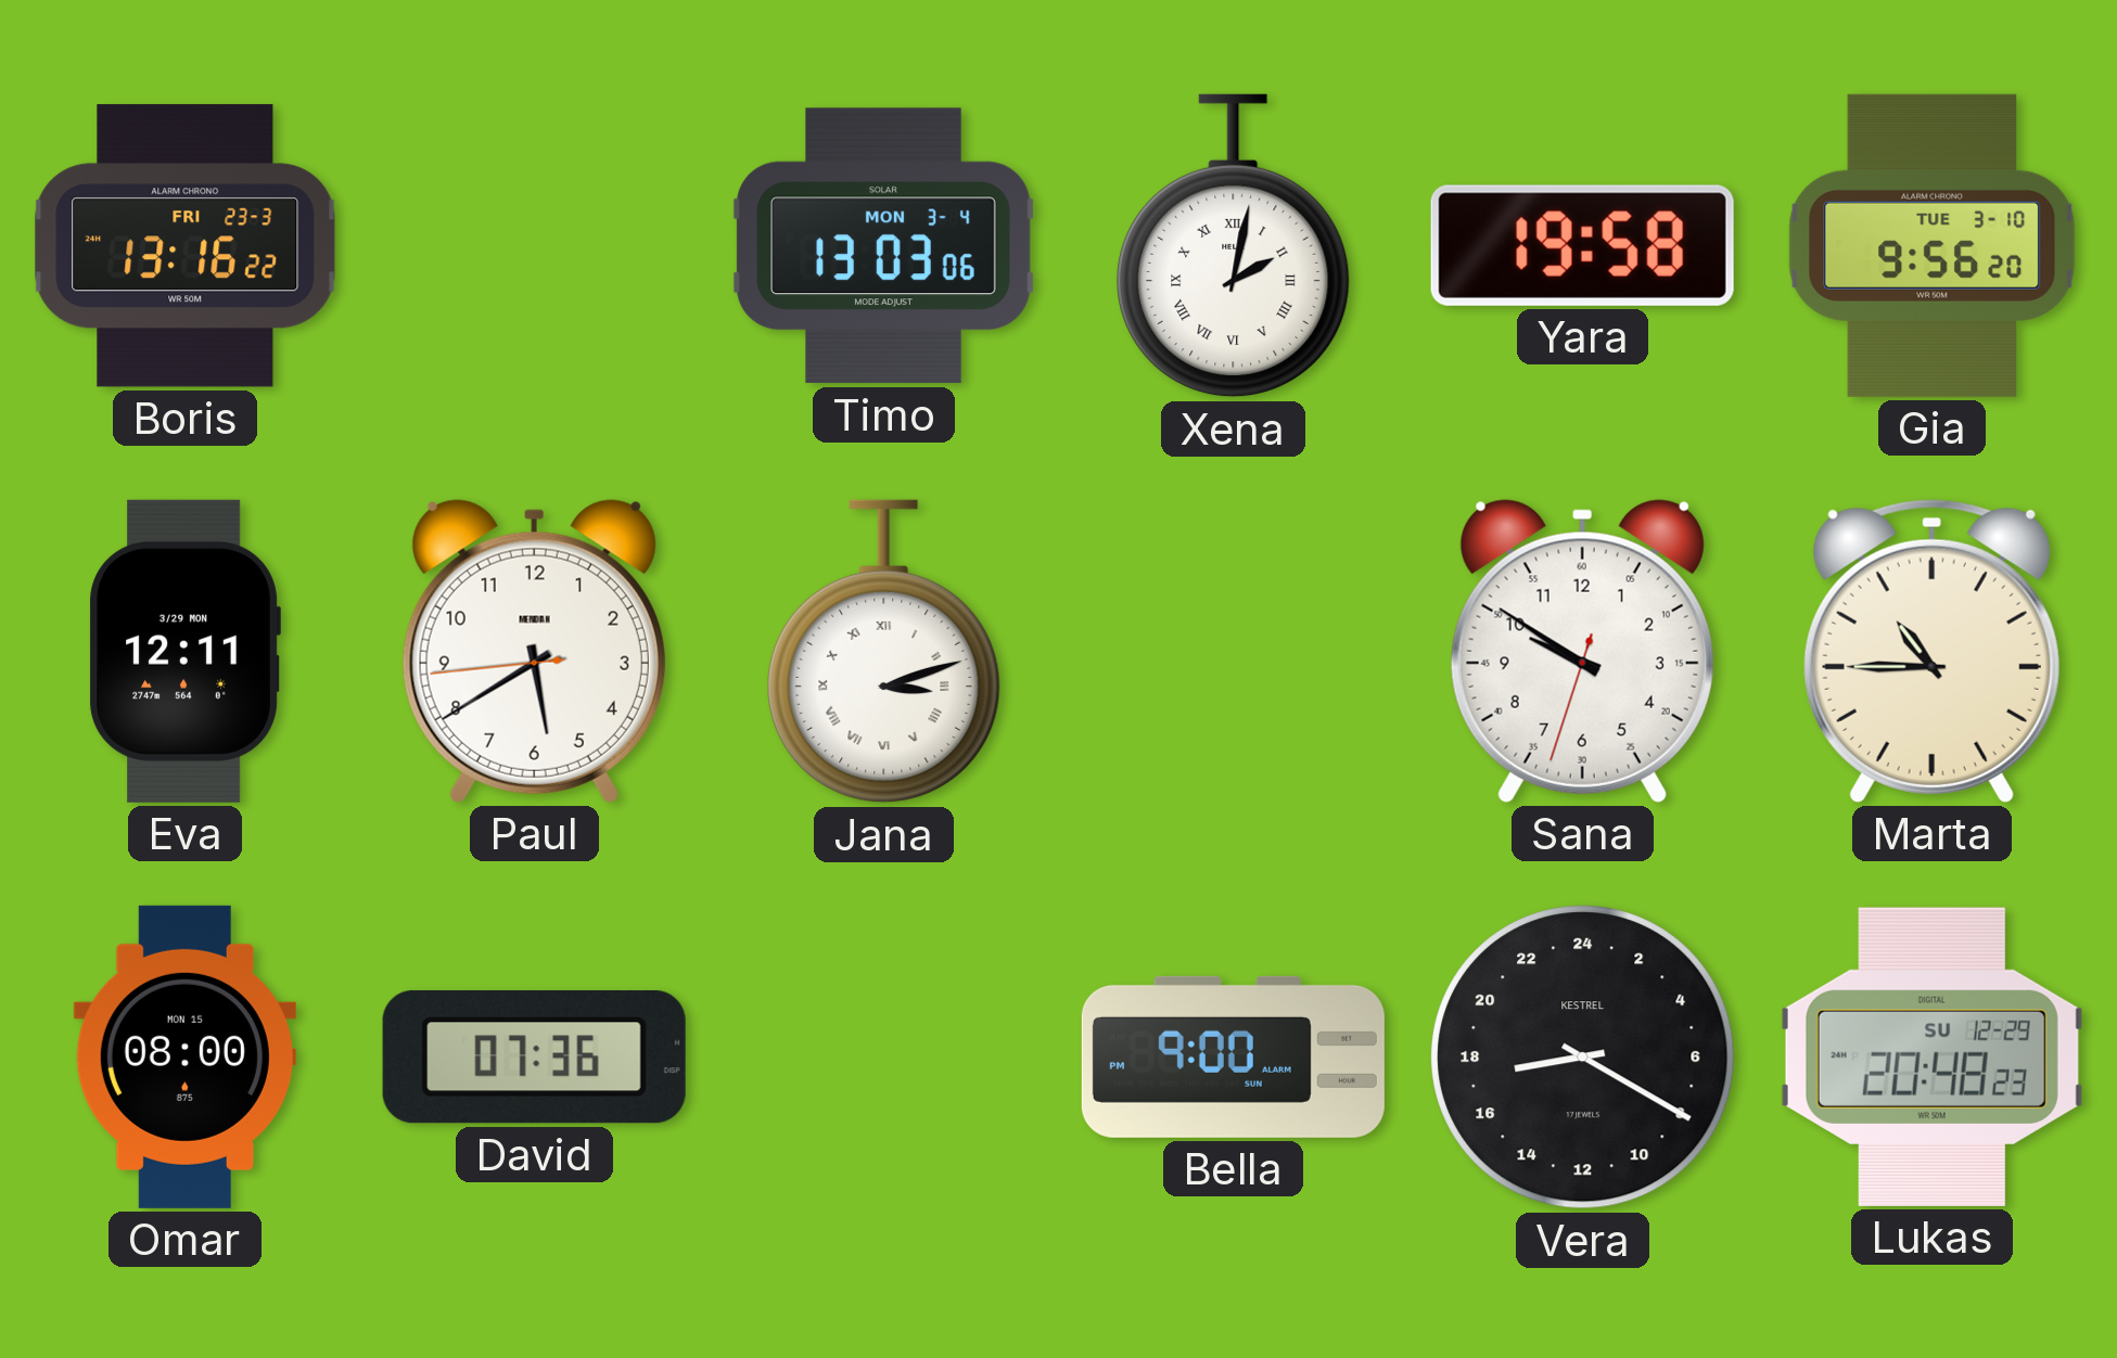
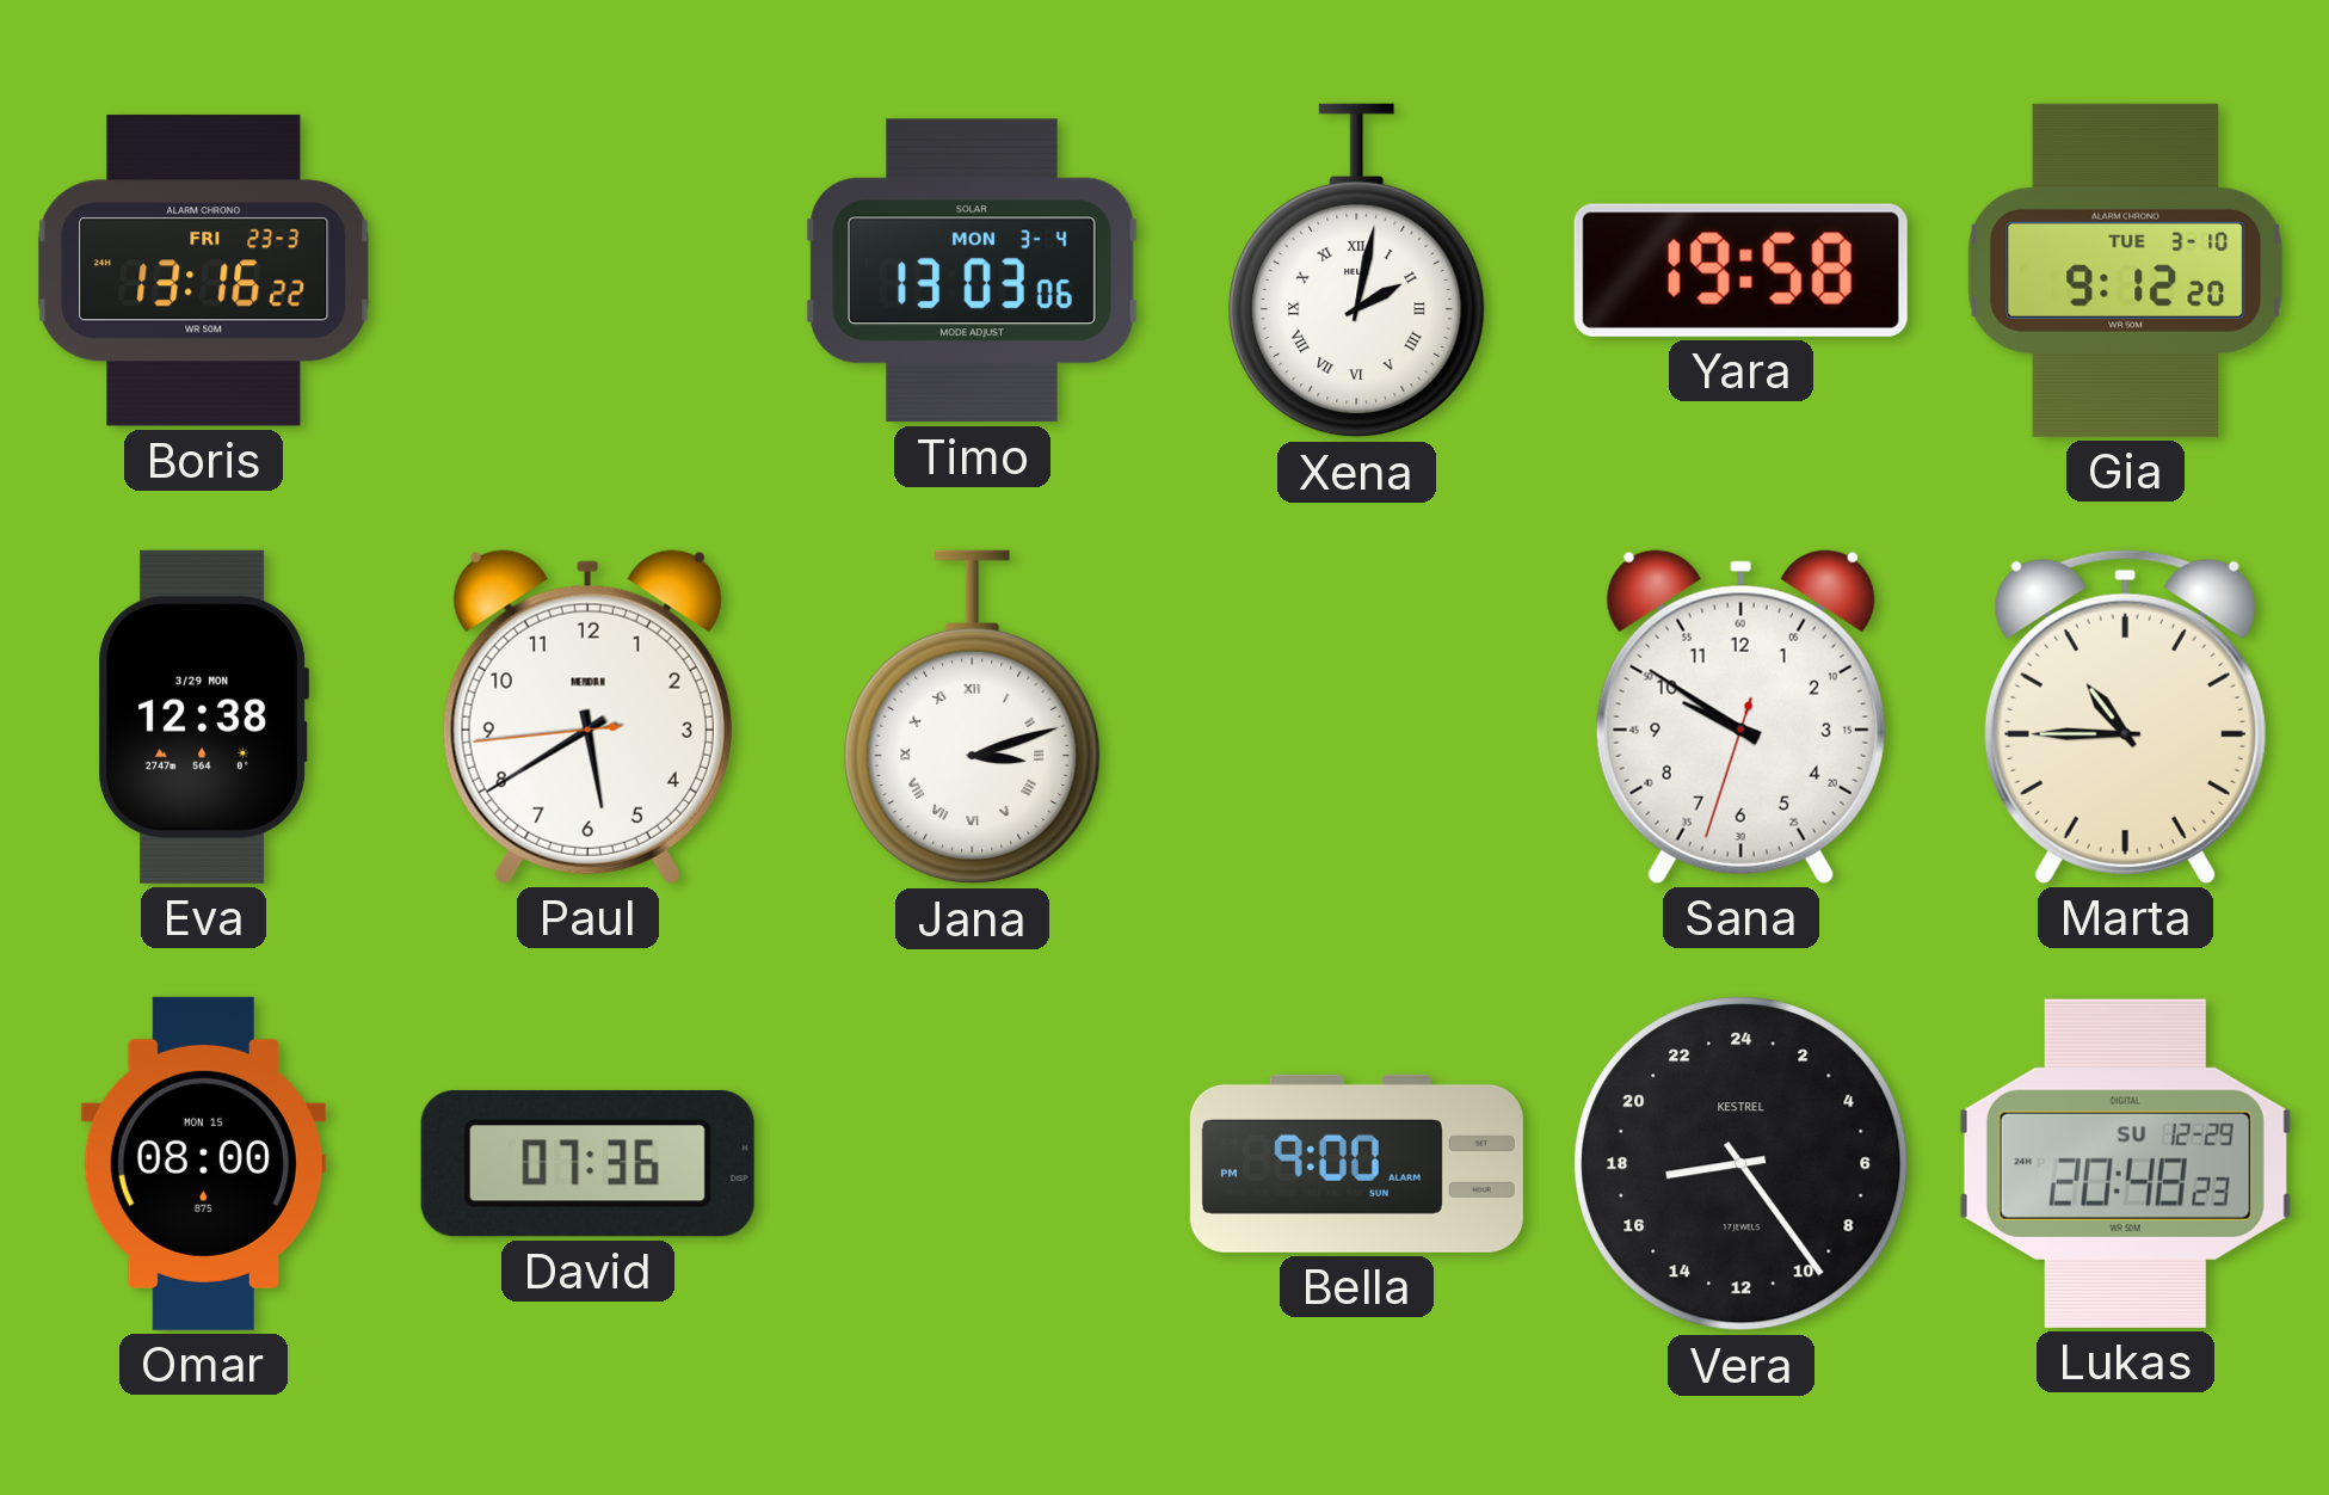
Gia: 9:56 -> 9:12 (2126, 270)
Eva: 12:11 -> 12:38 (203, 716)
Vera: 17:20 -> 17:24 (1742, 1164)
